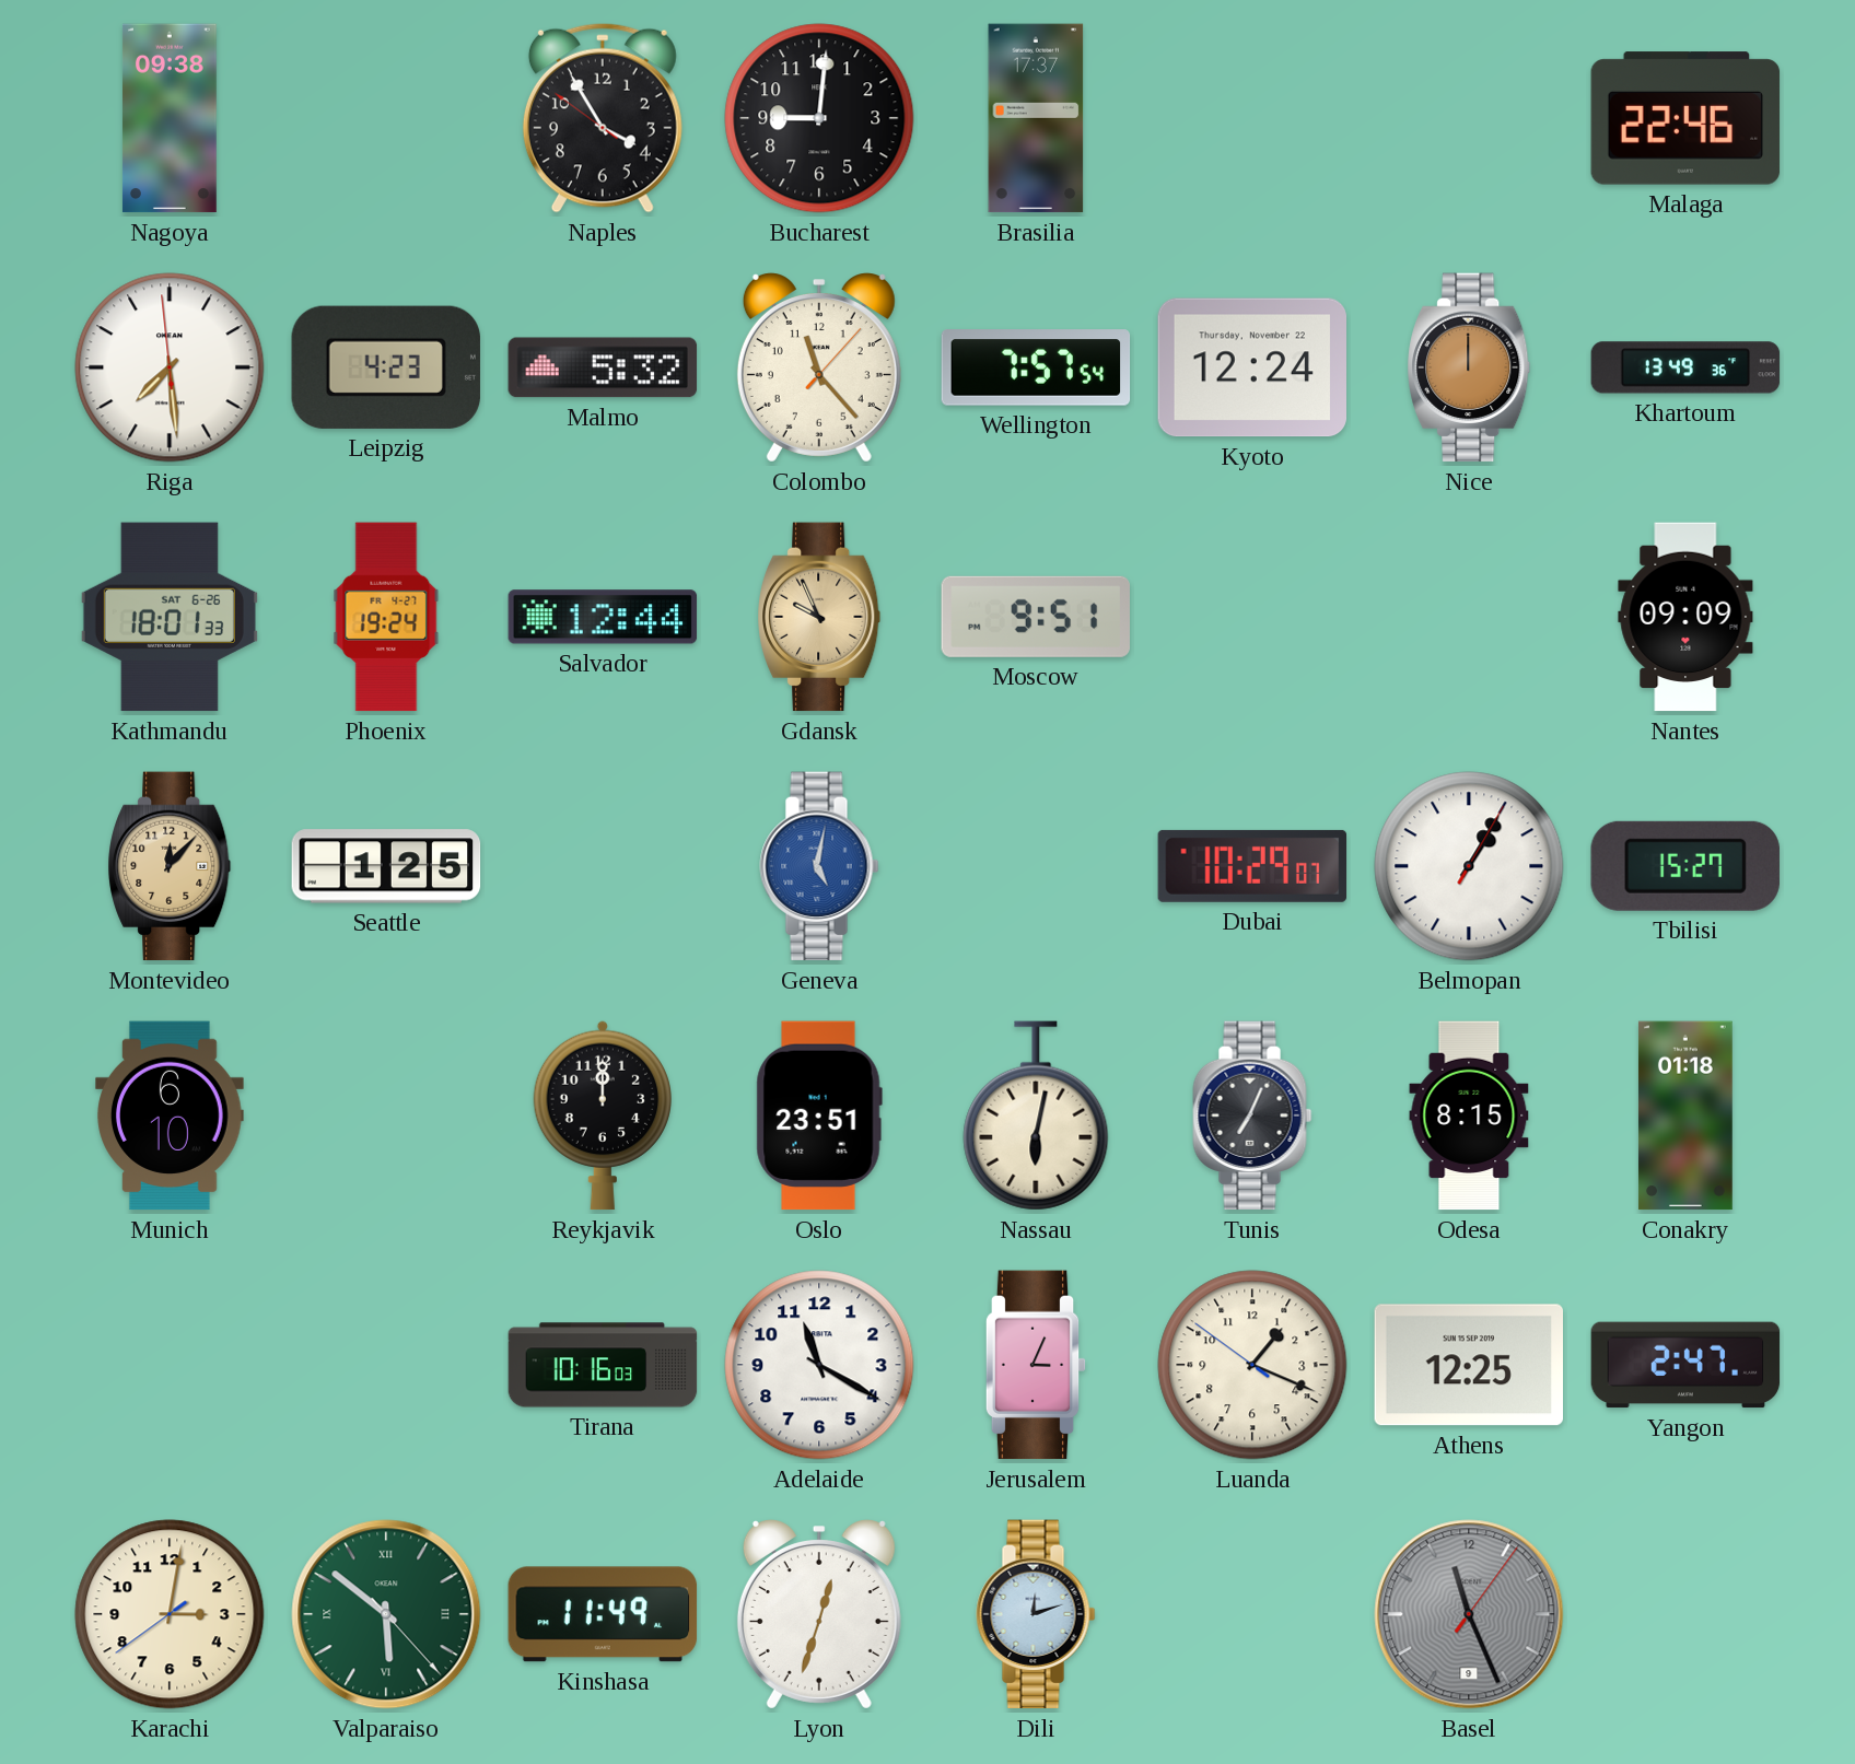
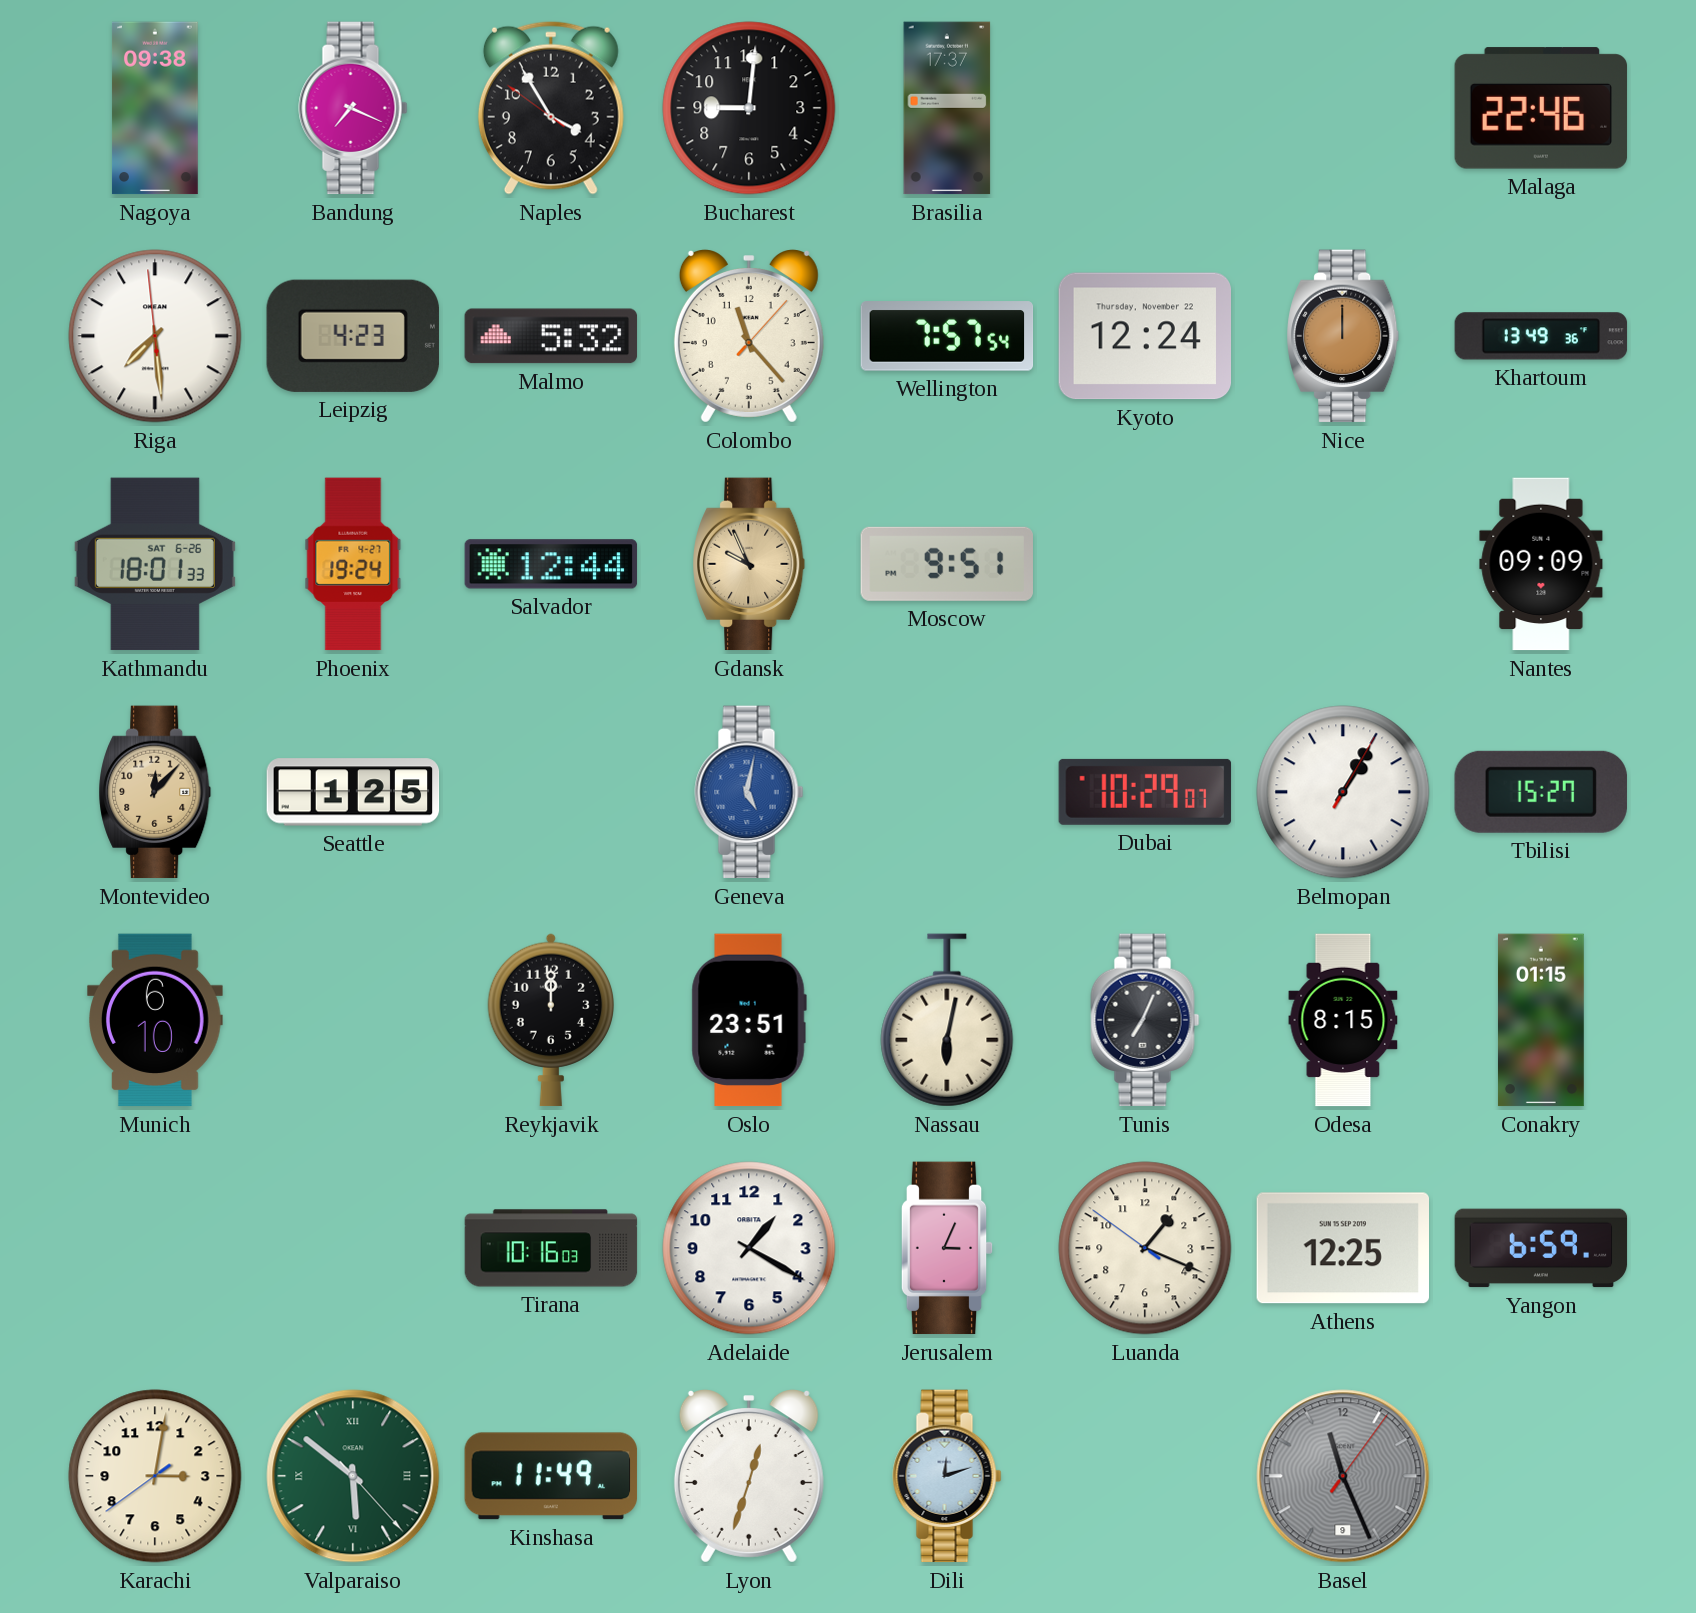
Bandung: none -> 7:19 (353, 108)
Conakry: 01:18 -> 01:15 (1541, 1020)
Adelaide: 11:20 -> 1:20 (749, 1248)
Yangon: 2:47 -> 6:59 (1541, 1248)
